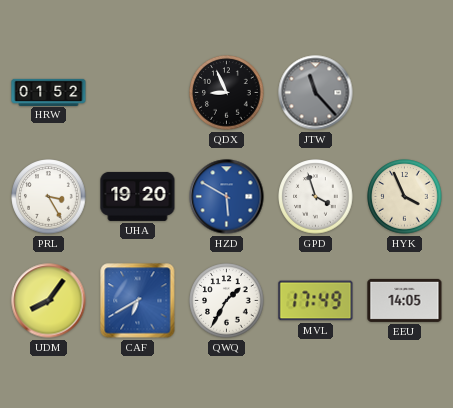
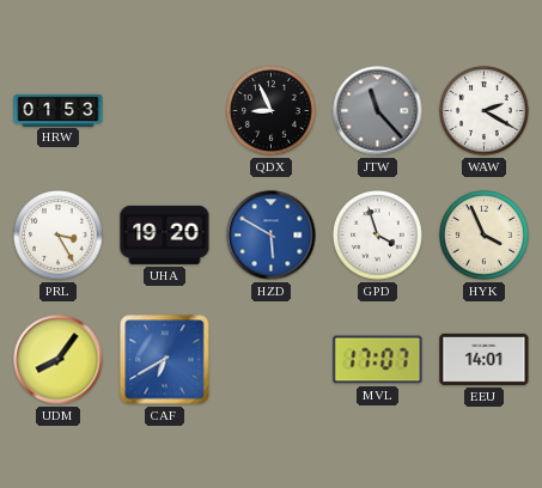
HRW: 01:52 -> 01:53 (59, 110)
WAW: none -> 2:20 (485, 111)
QWQ: 1:35 -> none (227, 301)
MVL: 17:49 -> 17:07 (378, 360)
EEU: 14:05 -> 14:01 (485, 359)
